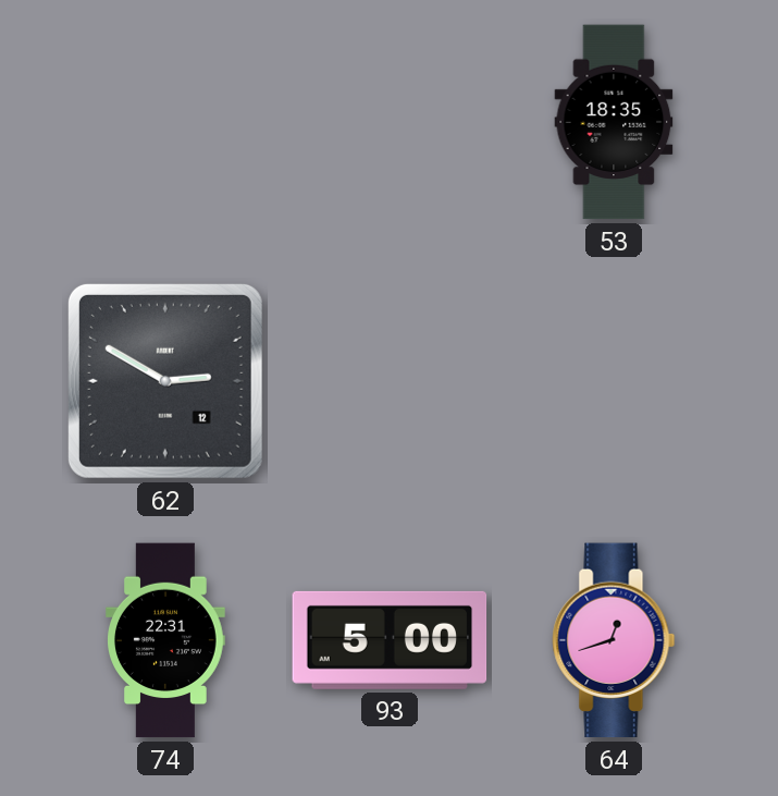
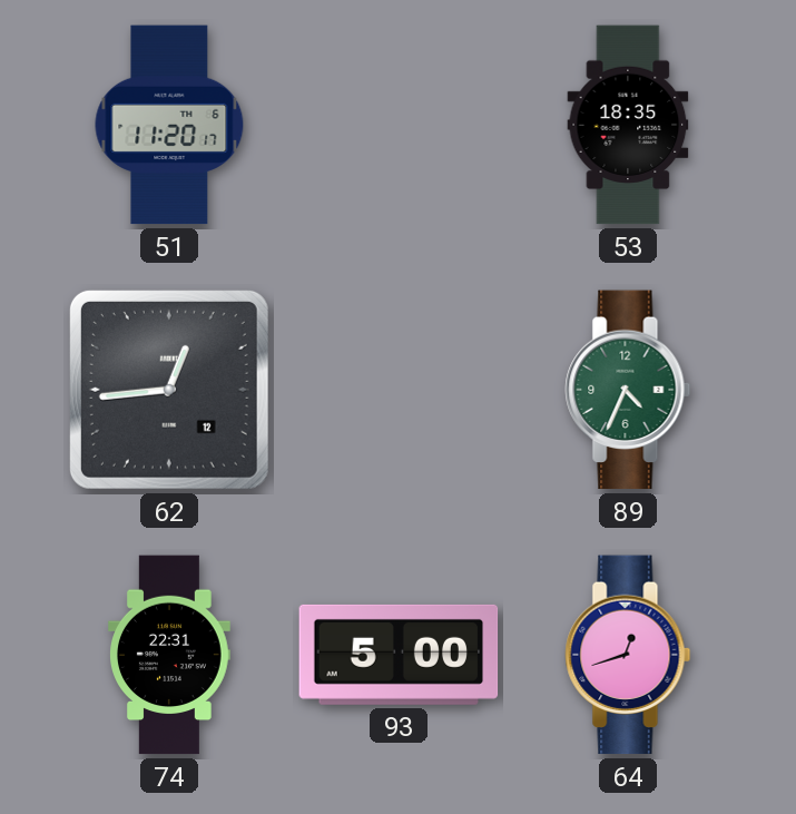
51: none -> 11:20 (169, 125)
62: 2:50 -> 12:44 (169, 390)
89: none -> 4:34 (628, 390)
